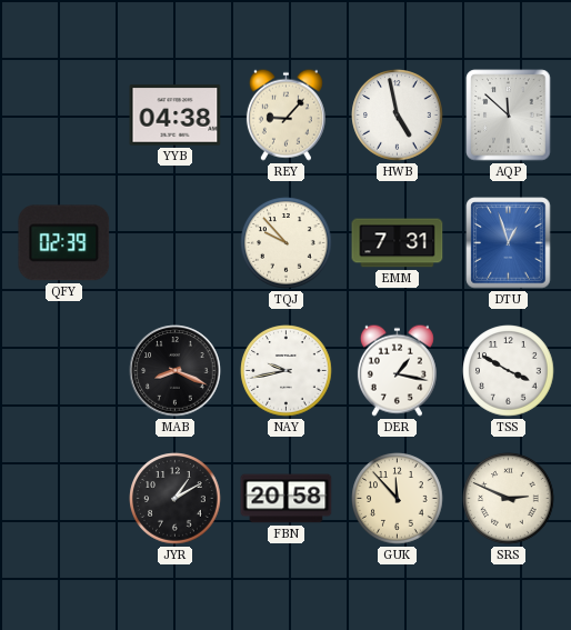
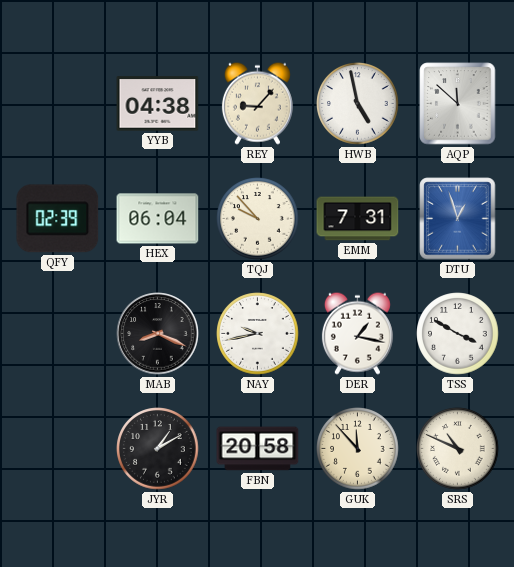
HEX: none -> 06:04 (158, 219)
SRS: 2:49 -> 10:49 (458, 449)
